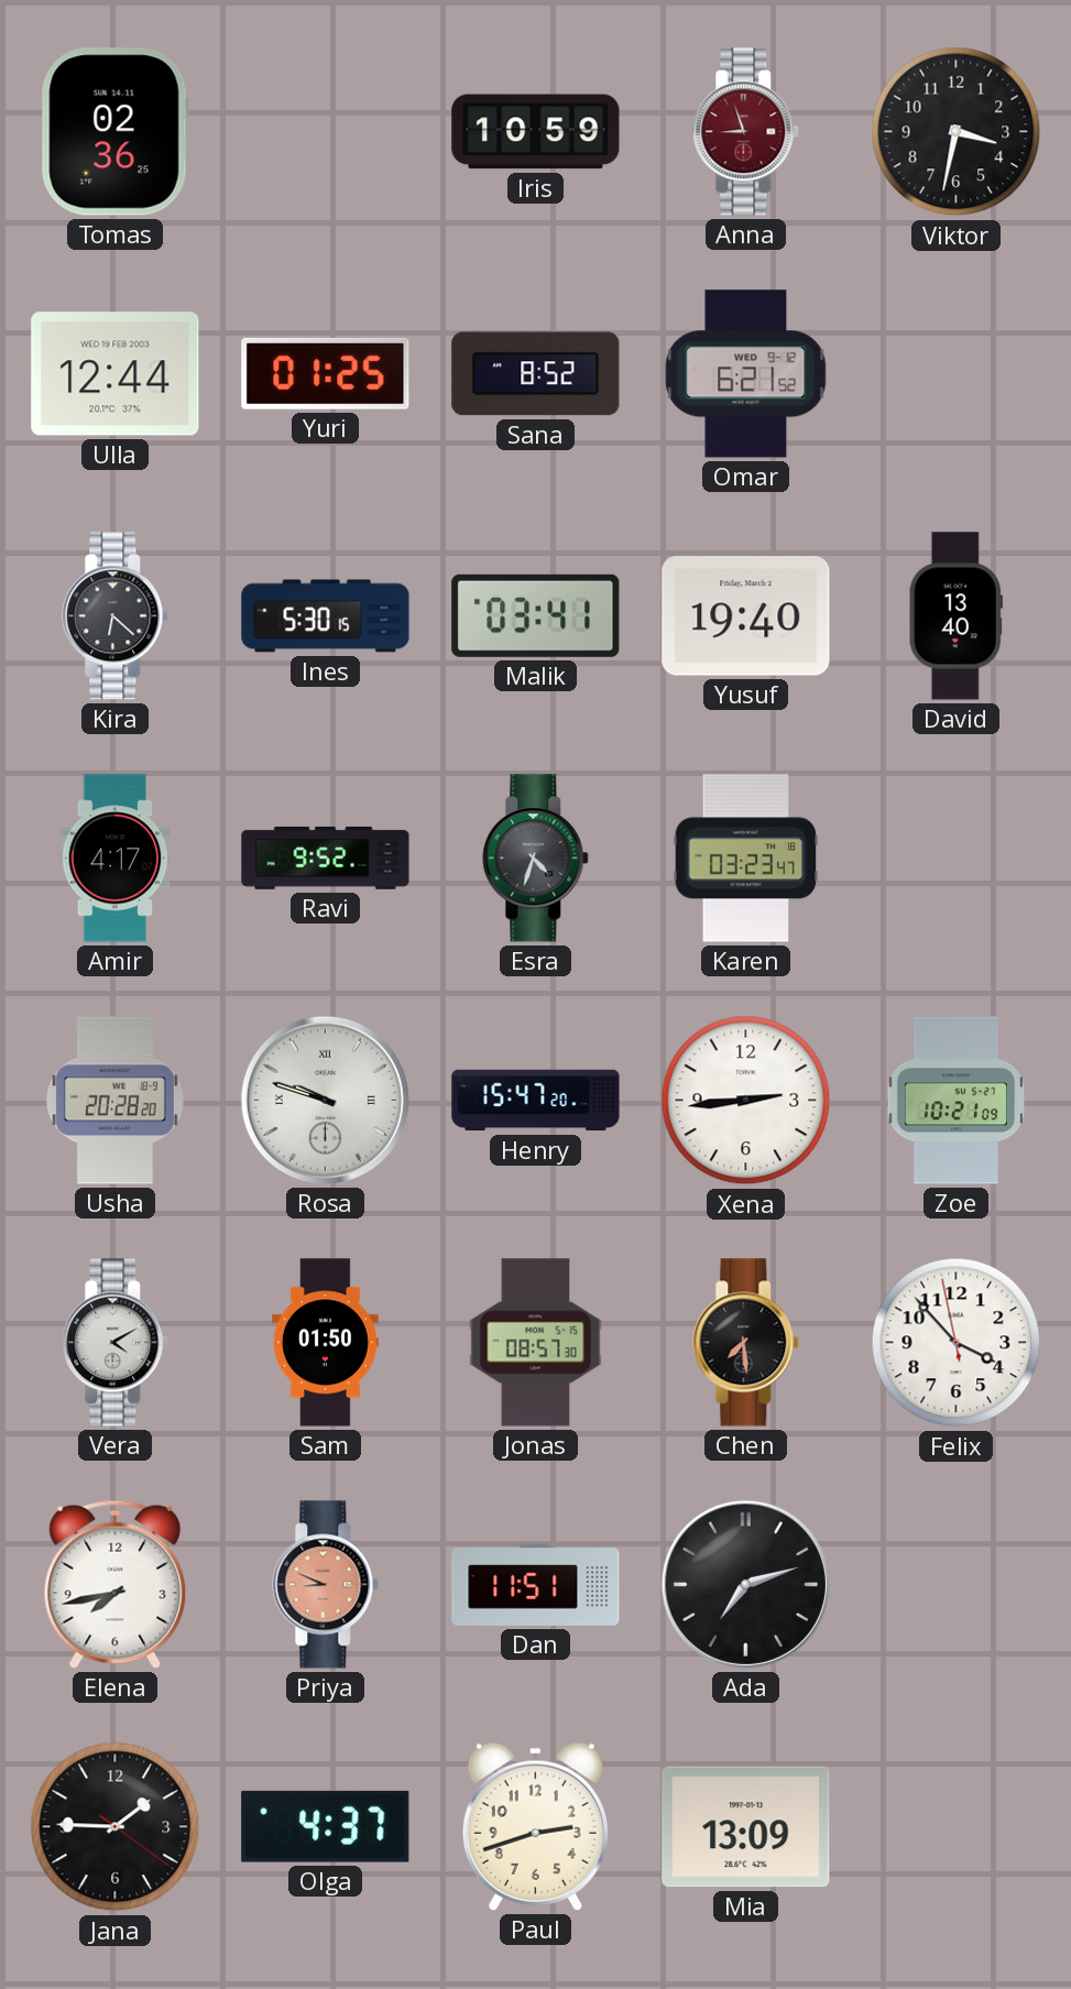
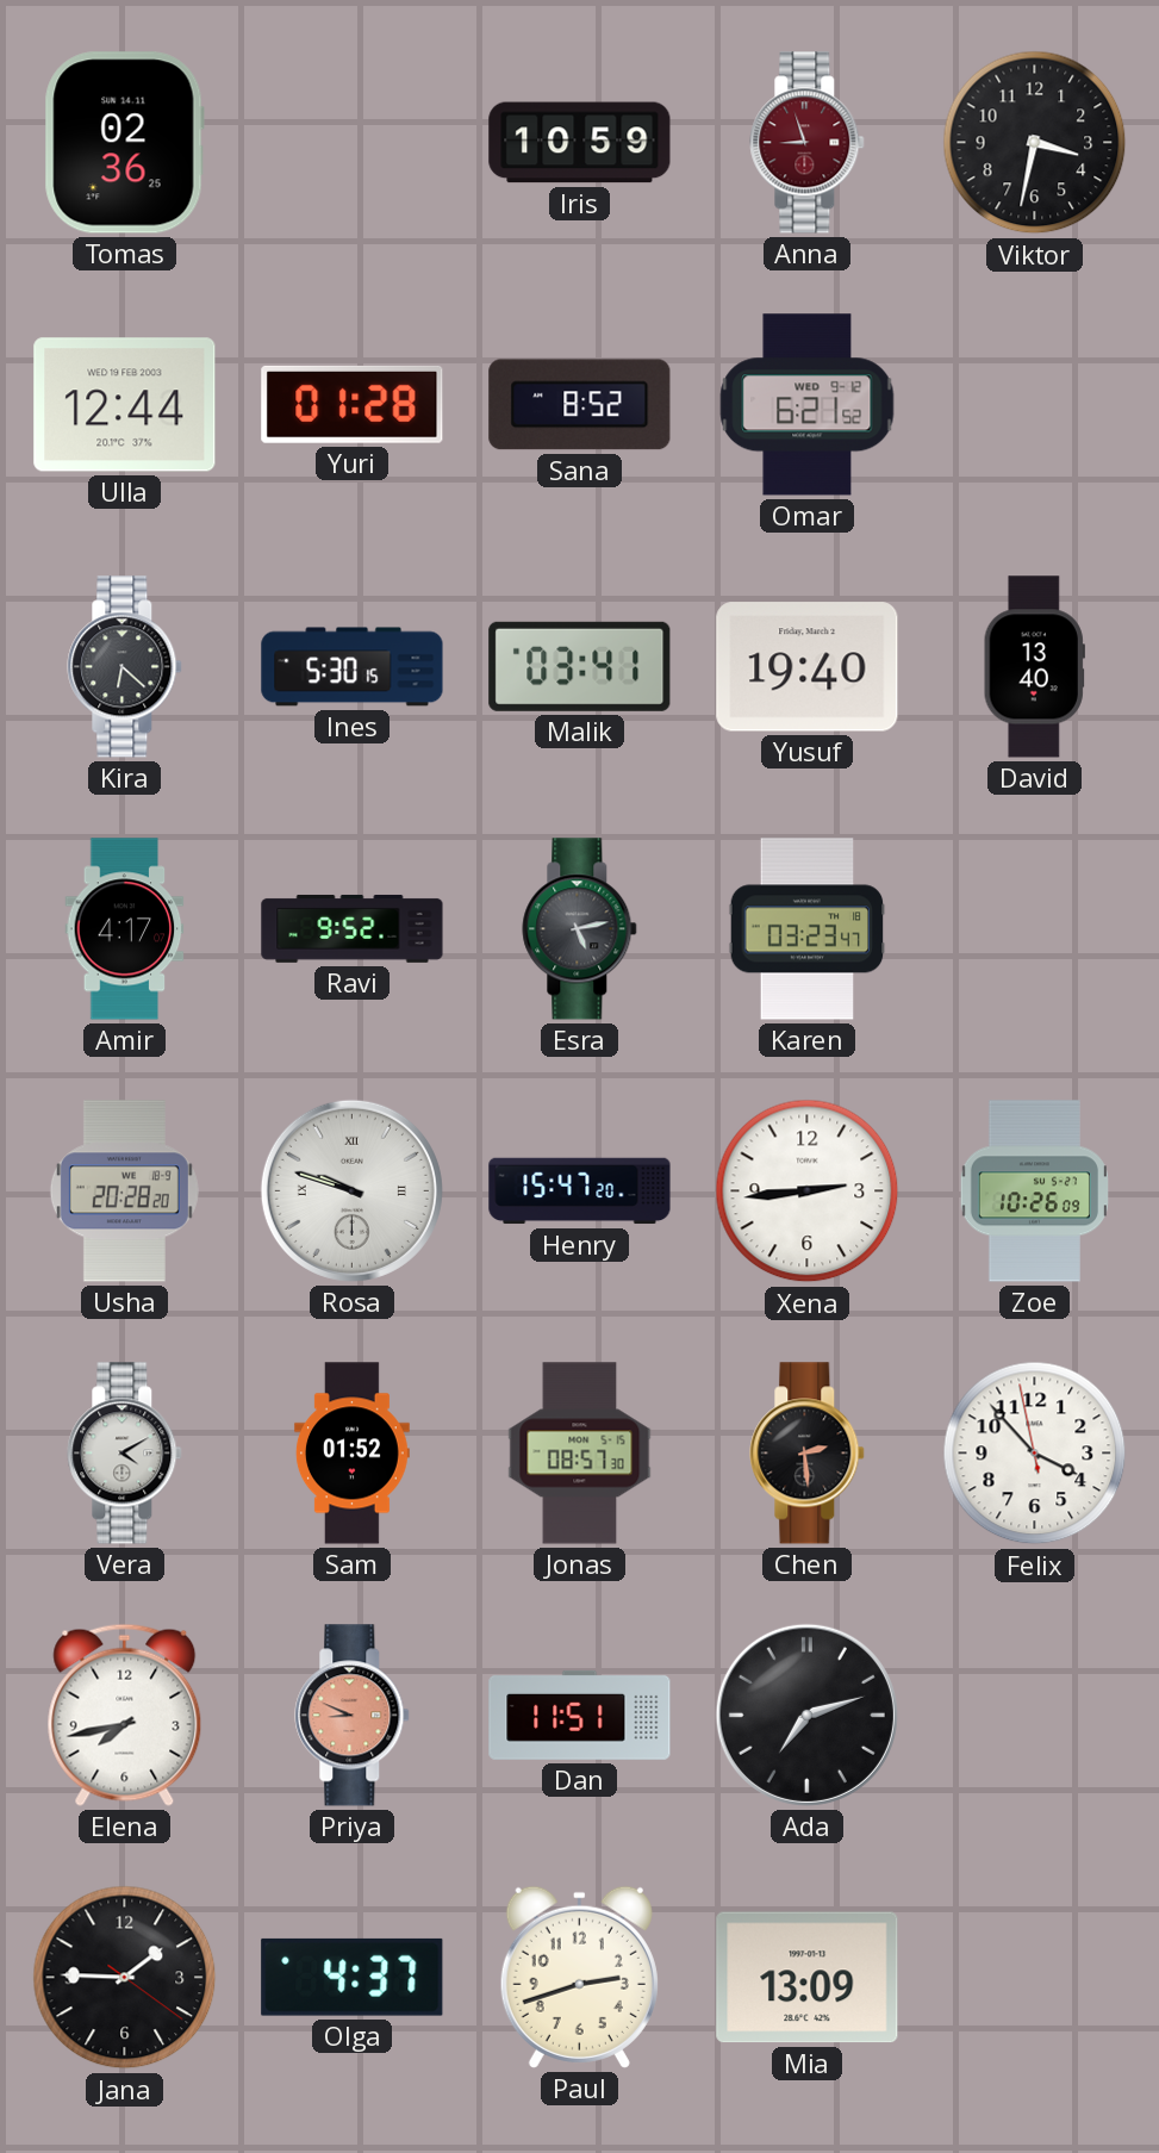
Yuri: 01:25 -> 01:28 (353, 404)
Esra: 4:33 -> 5:13 (580, 929)
Zoe: 10:21 -> 10:26 (1034, 1191)
Sam: 01:50 -> 01:52 (351, 1454)
Chen: 7:29 -> 2:29 (808, 1454)
